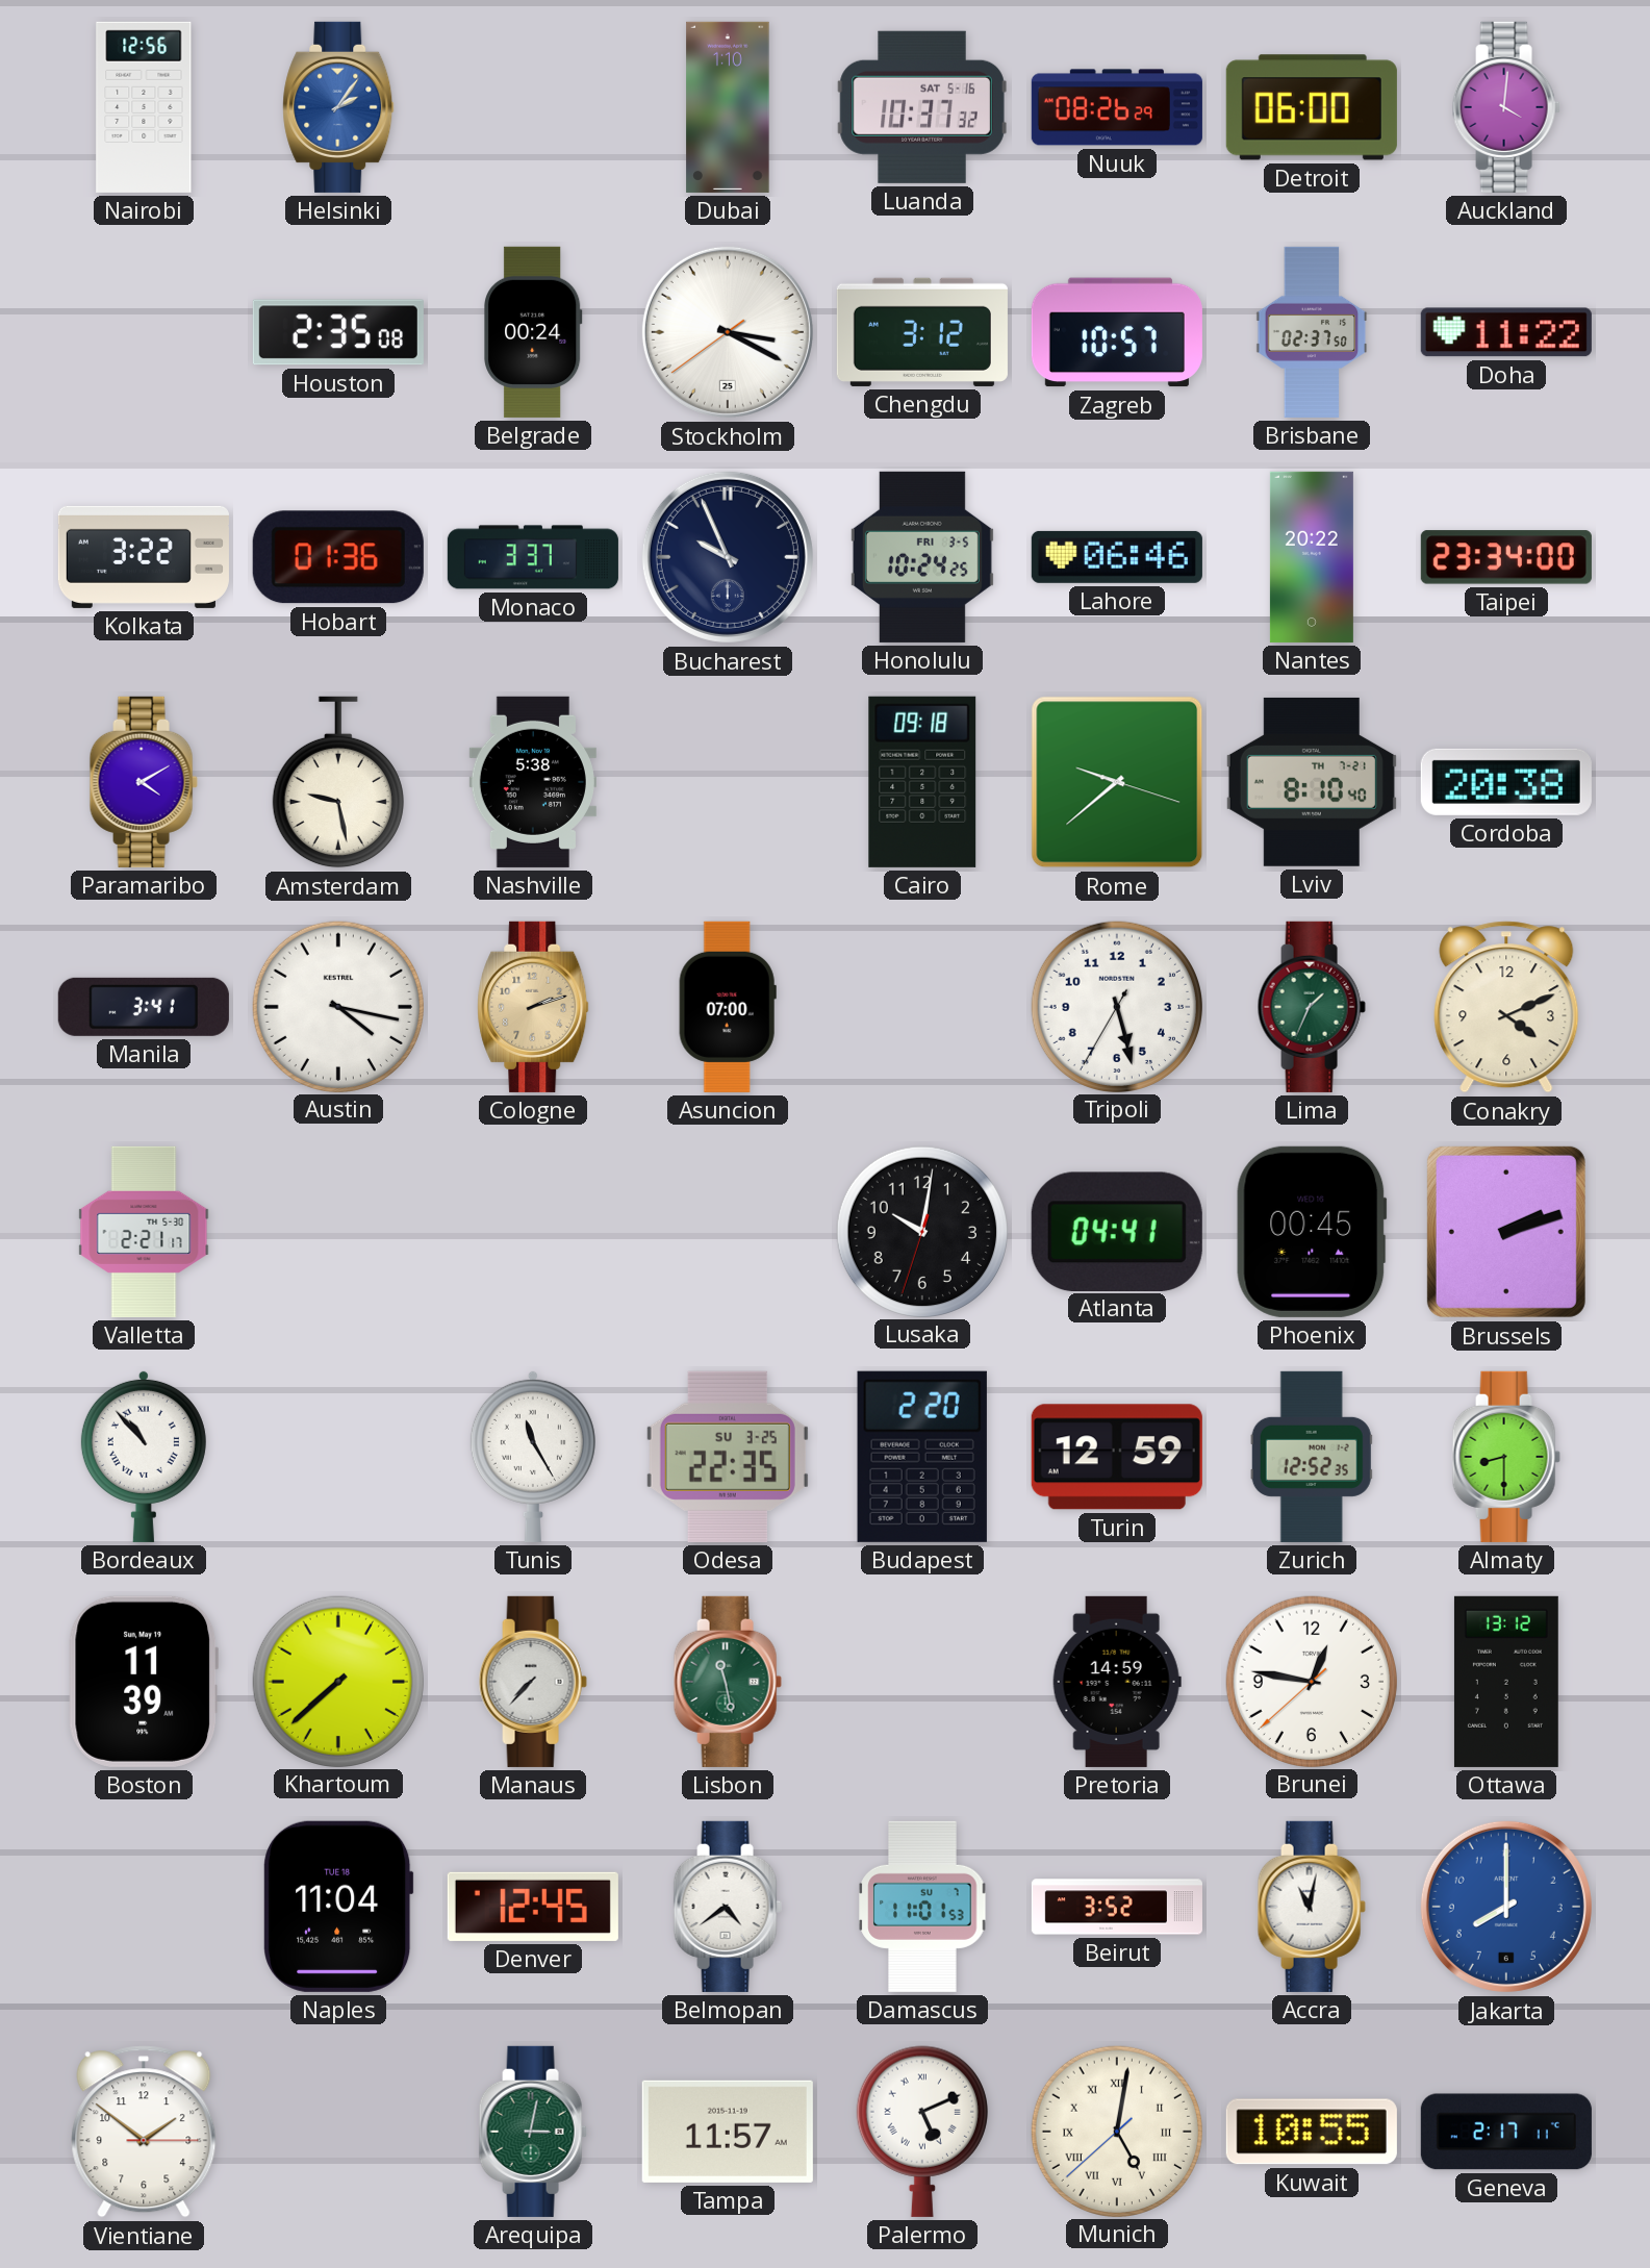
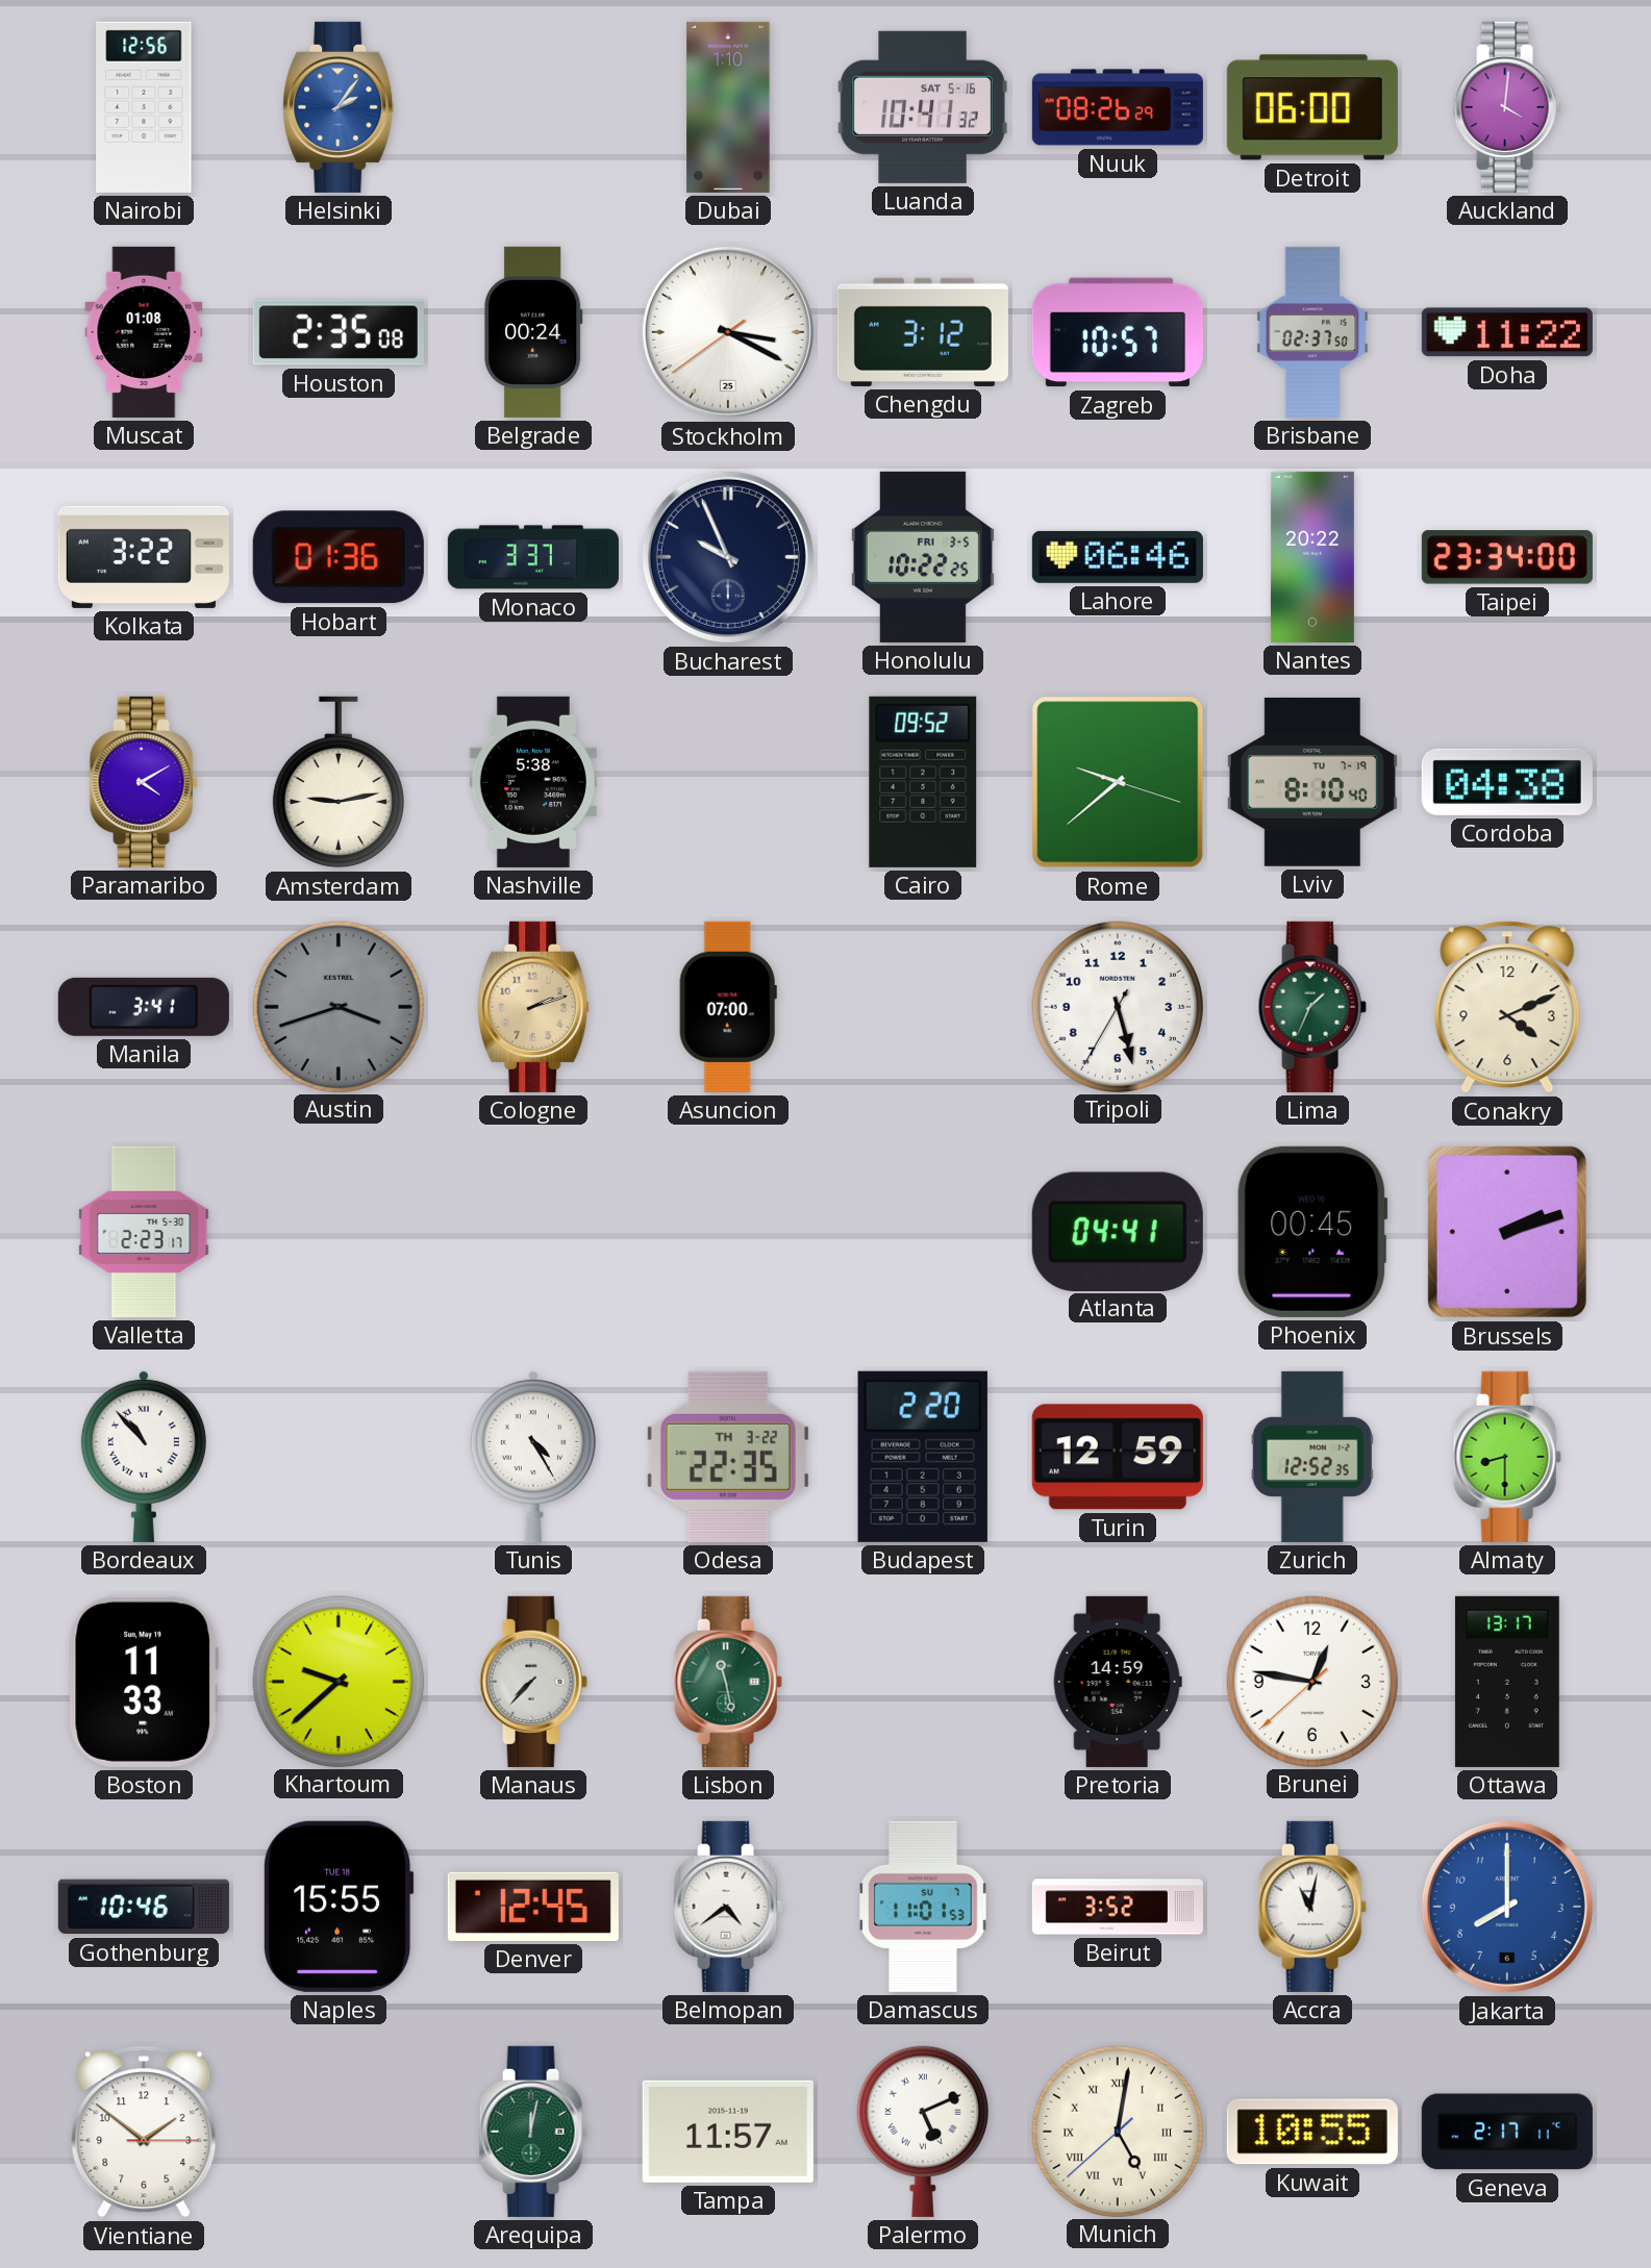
Luanda: 10:37 -> 10:41 (923, 107)
Muscat: none -> 01:08 (144, 332)
Honolulu: 10:24 -> 10:22 (923, 557)
Amsterdam: 9:28 -> 9:13 (339, 782)
Cairo: 09:18 -> 09:52 (923, 782)
Lviv date: TH 7-21 -> TU 7-19 (1312, 782)
Cordoba: 20:38 -> 04:38 (1507, 782)
Austin: 4:17 -> 3:42 (337, 1006)
Austin dial: white -> grey (337, 1006)
Valletta: 2:21 -> 2:23 (144, 1232)
Lusaka: 10:01 -> none (921, 1231)
Tunis: 11:25 -> 4:25 (533, 1456)
Odesa date: SU 3-25 -> TH 3-22 (728, 1457)
Boston: 11:39 -> 11:33 (144, 1682)
Khartoum: 7:38 -> 9:38 (337, 1681)
Ottawa: 13:12 -> 13:17 (1507, 1682)
Gothenburg: none -> 10:46 (144, 1907)
Naples: 11:04 -> 15:55 (339, 1907)
Arequipa: 3:02 -> 12:02 (533, 2132)
